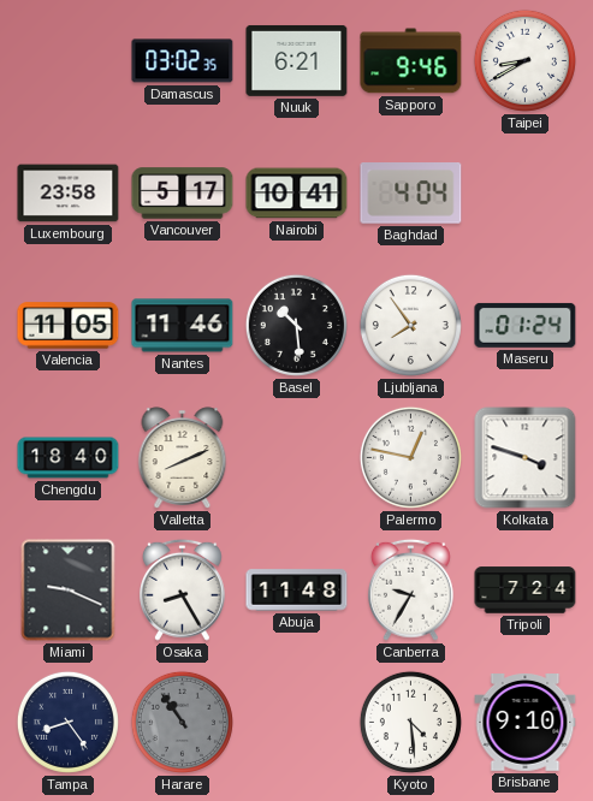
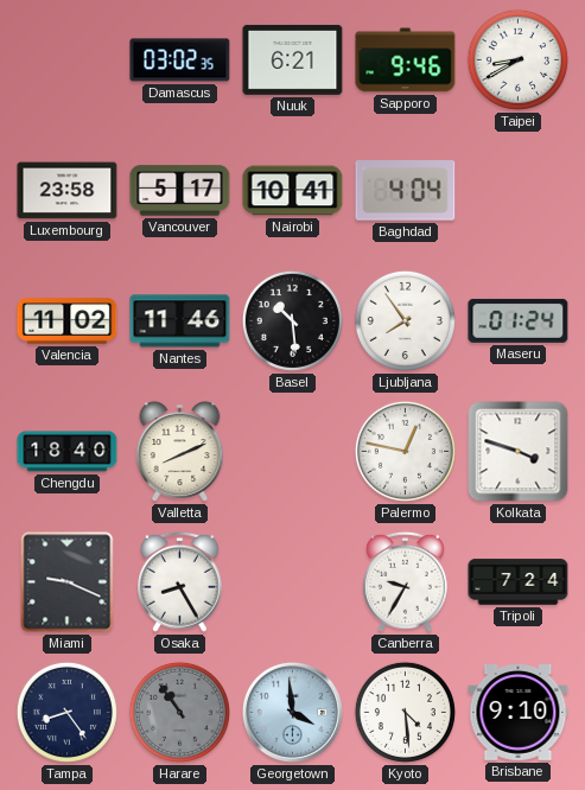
Valencia: 11:05 -> 11:02 (68, 321)
Abuja: 11:48 -> none (297, 591)
Georgetown: none -> 3:59 (292, 712)
